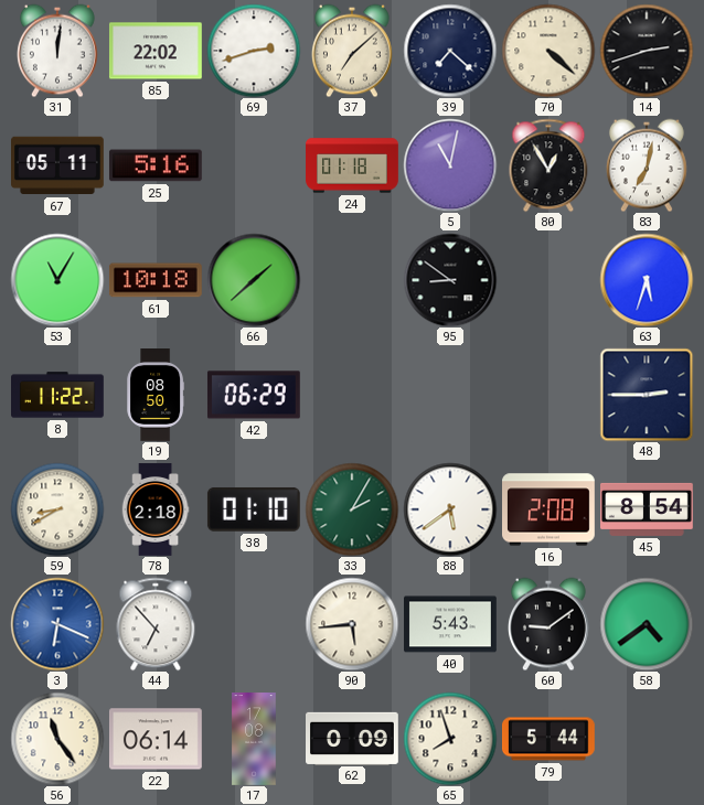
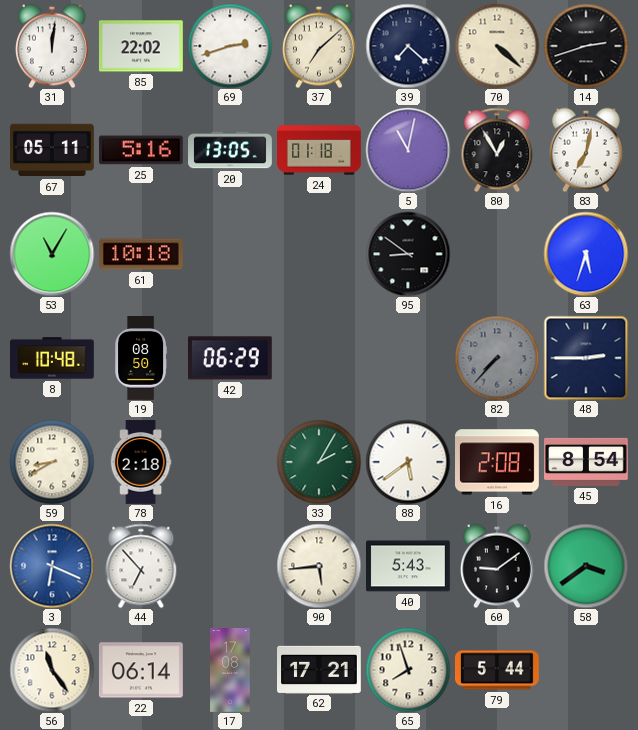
20: none -> 13:05 (231, 150)
66: 1:38 -> none (254, 280)
8: 11:22 -> 10:48 (53, 358)
82: none -> 7:37 (497, 358)
38: 01:10 -> none (254, 509)
58: 4:39 -> 3:39 (586, 566)
62: 0:09 -> 17:21 (320, 669)
